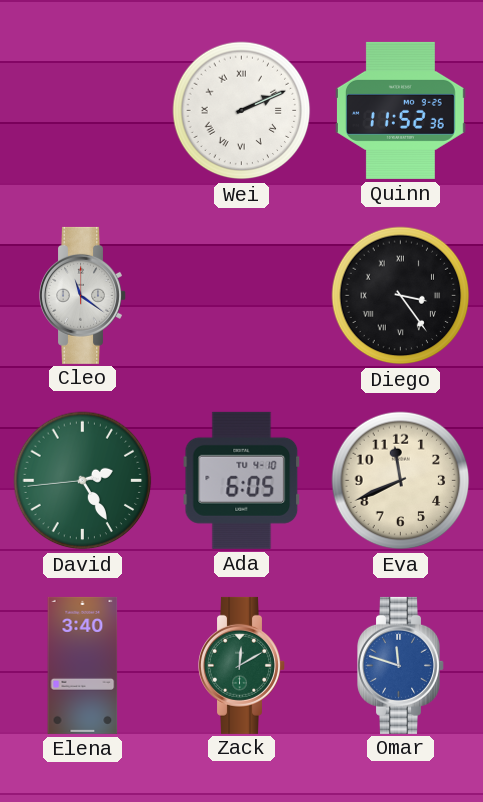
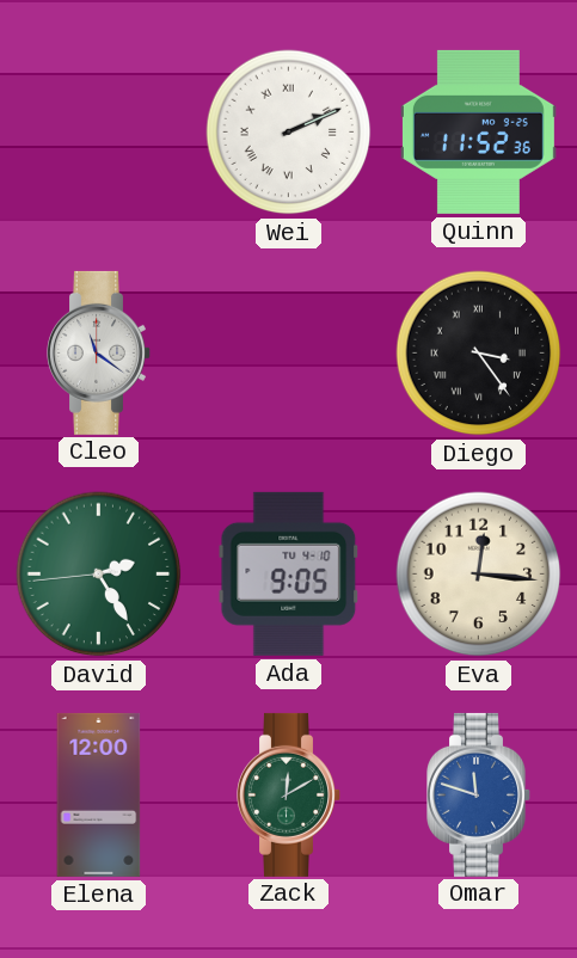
Ada: 6:05 -> 9:05 (289, 573)
Eva: 11:41 -> 12:16 (479, 575)
Elena: 3:40 -> 12:00 (99, 794)
